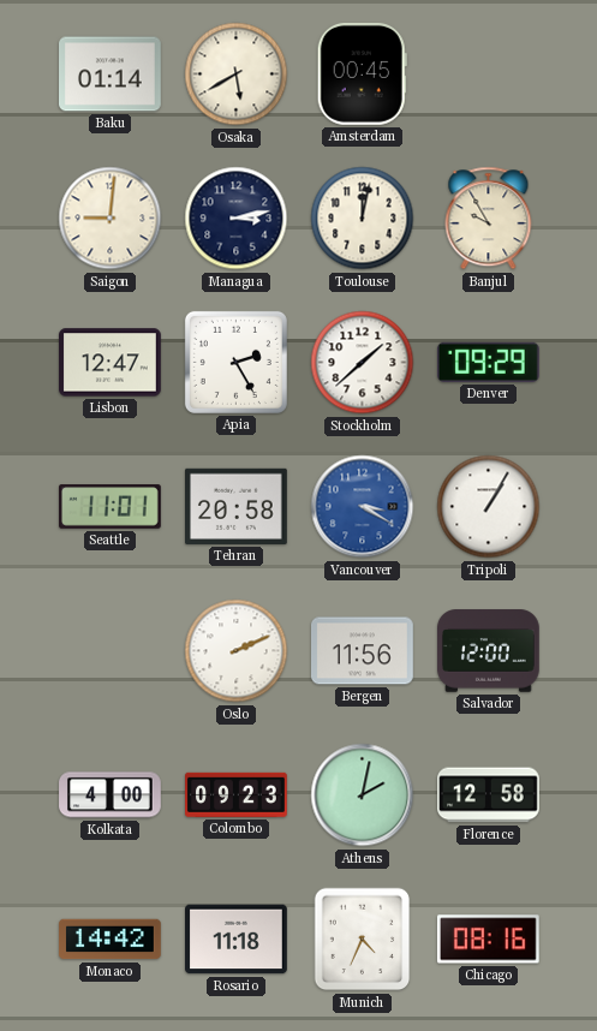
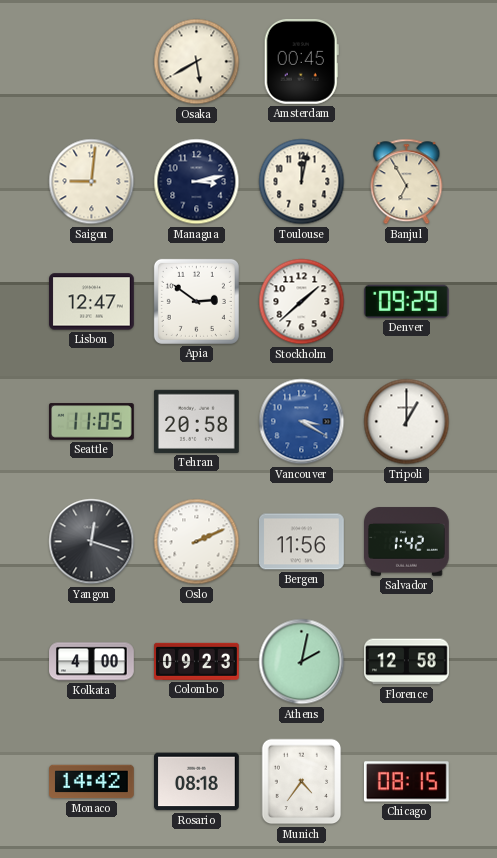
Baku: 01:14 -> none (111, 75)
Banjul: 9:55 -> 6:55 (407, 182)
Apia: 2:25 -> 2:51 (196, 301)
Seattle: 11:01 -> 11:05 (92, 422)
Tripoli: 1:05 -> 1:00 (407, 422)
Yangon: none -> 12:18 (92, 542)
Salvador: 12:00 -> 1:42 (407, 542)
Rosario: 11:18 -> 08:18 (197, 782)
Munich: 4:34 -> 4:36 (302, 782)
Chicago: 08:16 -> 08:15 (406, 782)
